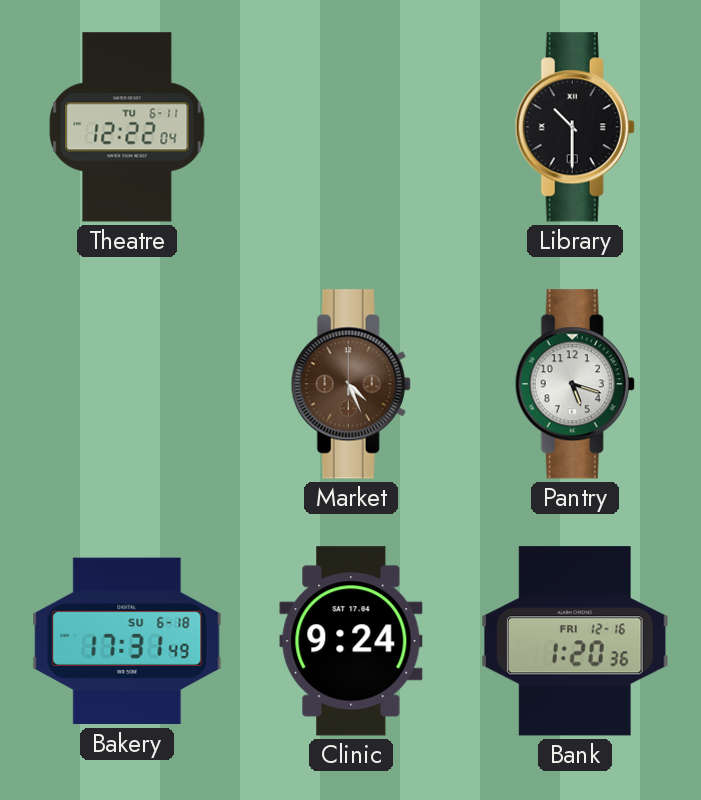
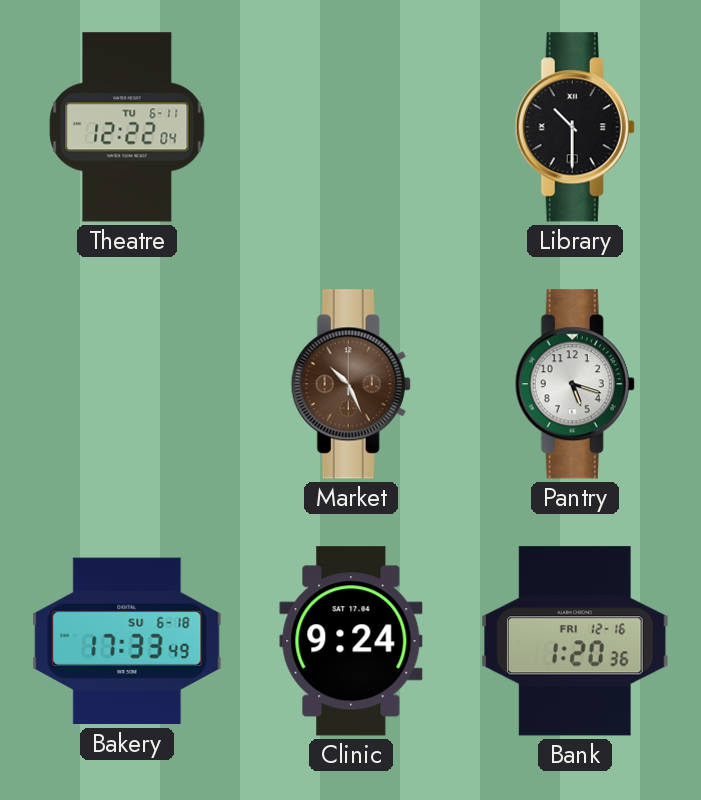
Market: 4:26 -> 10:26 (351, 384)
Bakery: 17:31 -> 17:33 (127, 641)
